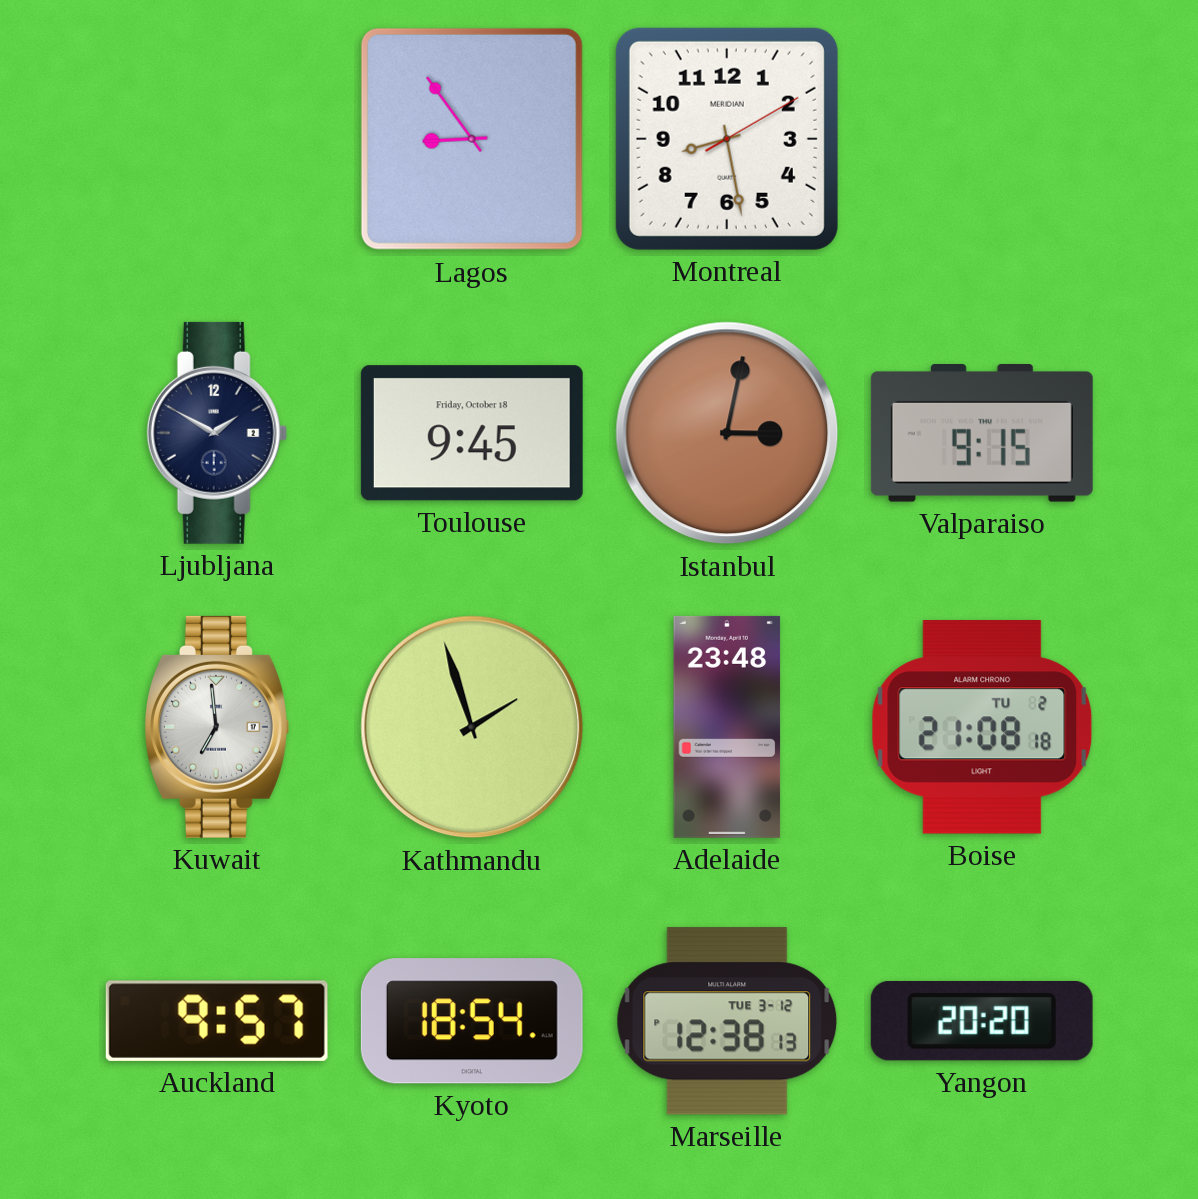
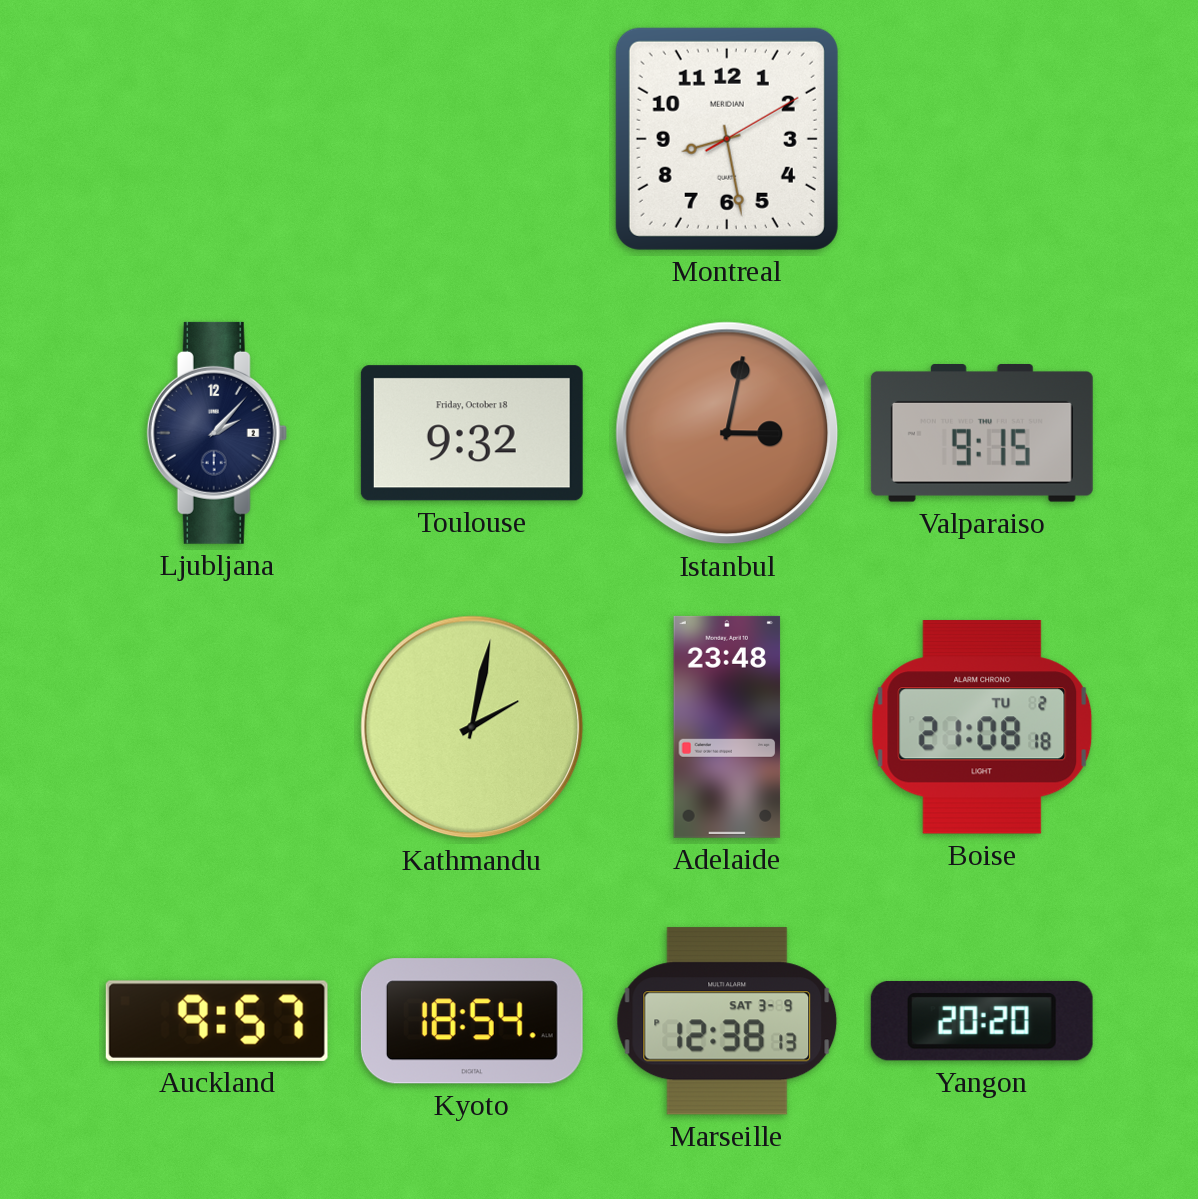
Lagos: 8:54 -> none (472, 139)
Ljubljana: 1:50 -> 2:07 (217, 433)
Toulouse: 9:45 -> 9:32 (472, 433)
Kuwait: 6:59 -> none (216, 727)
Kathmandu: 1:57 -> 2:02 (472, 727)
Marseille date: TUE 3-12 -> SAT 3-9 (727, 1021)
